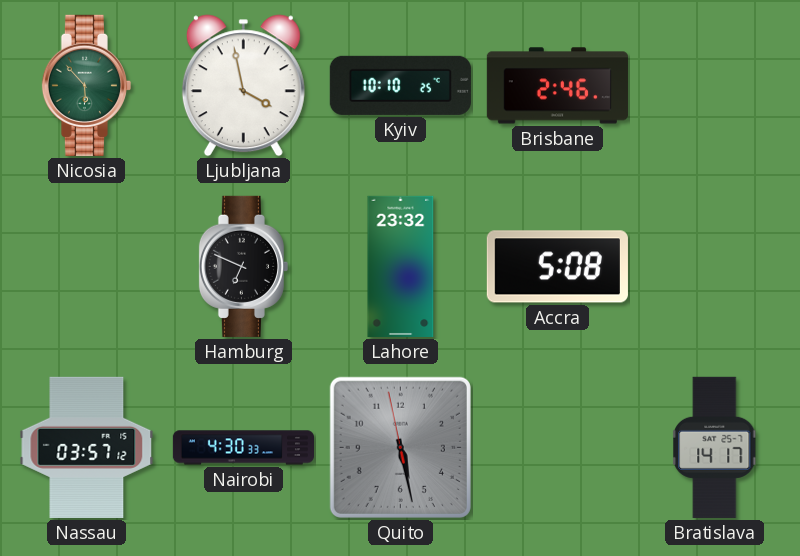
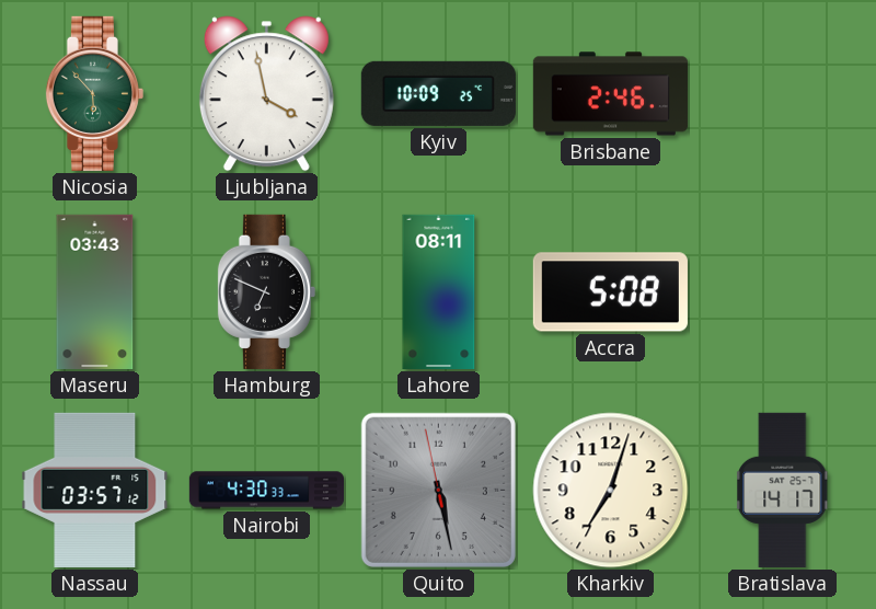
Kyiv: 10:10 -> 10:09 (438, 93)
Maseru: none -> 03:43 (95, 291)
Lahore: 23:32 -> 08:11 (439, 291)
Kharkiv: none -> 7:03 (611, 491)
